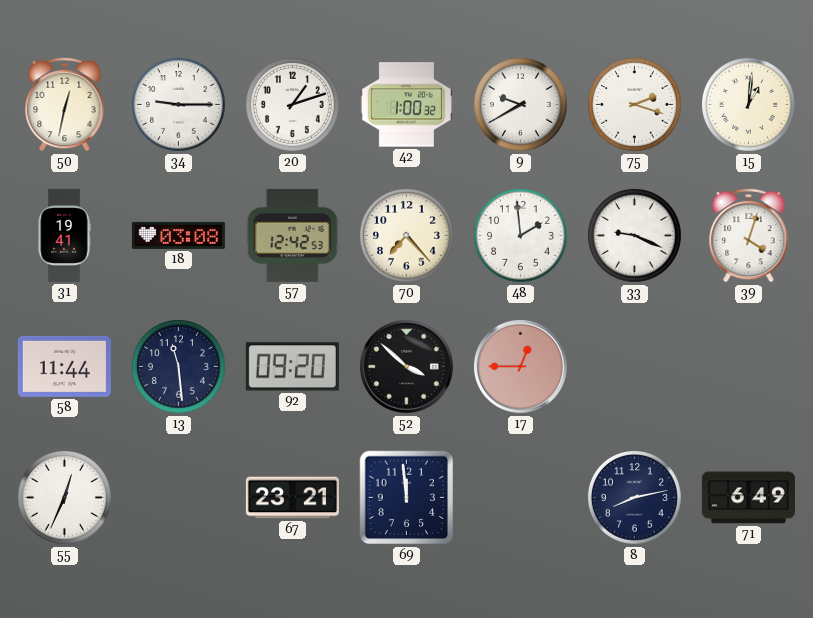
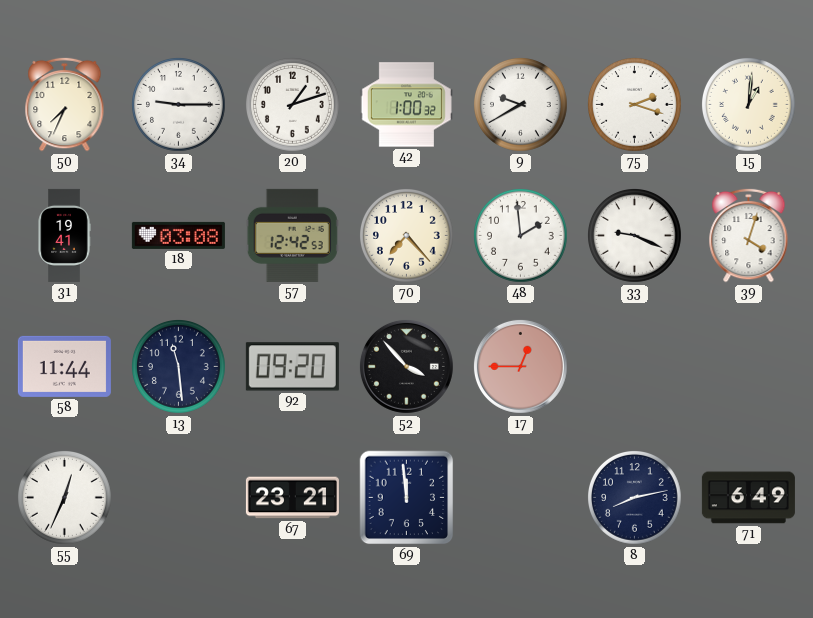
50: 12:32 -> 7:34 (65, 104)
52: 3:52 -> 3:53 (406, 366)
